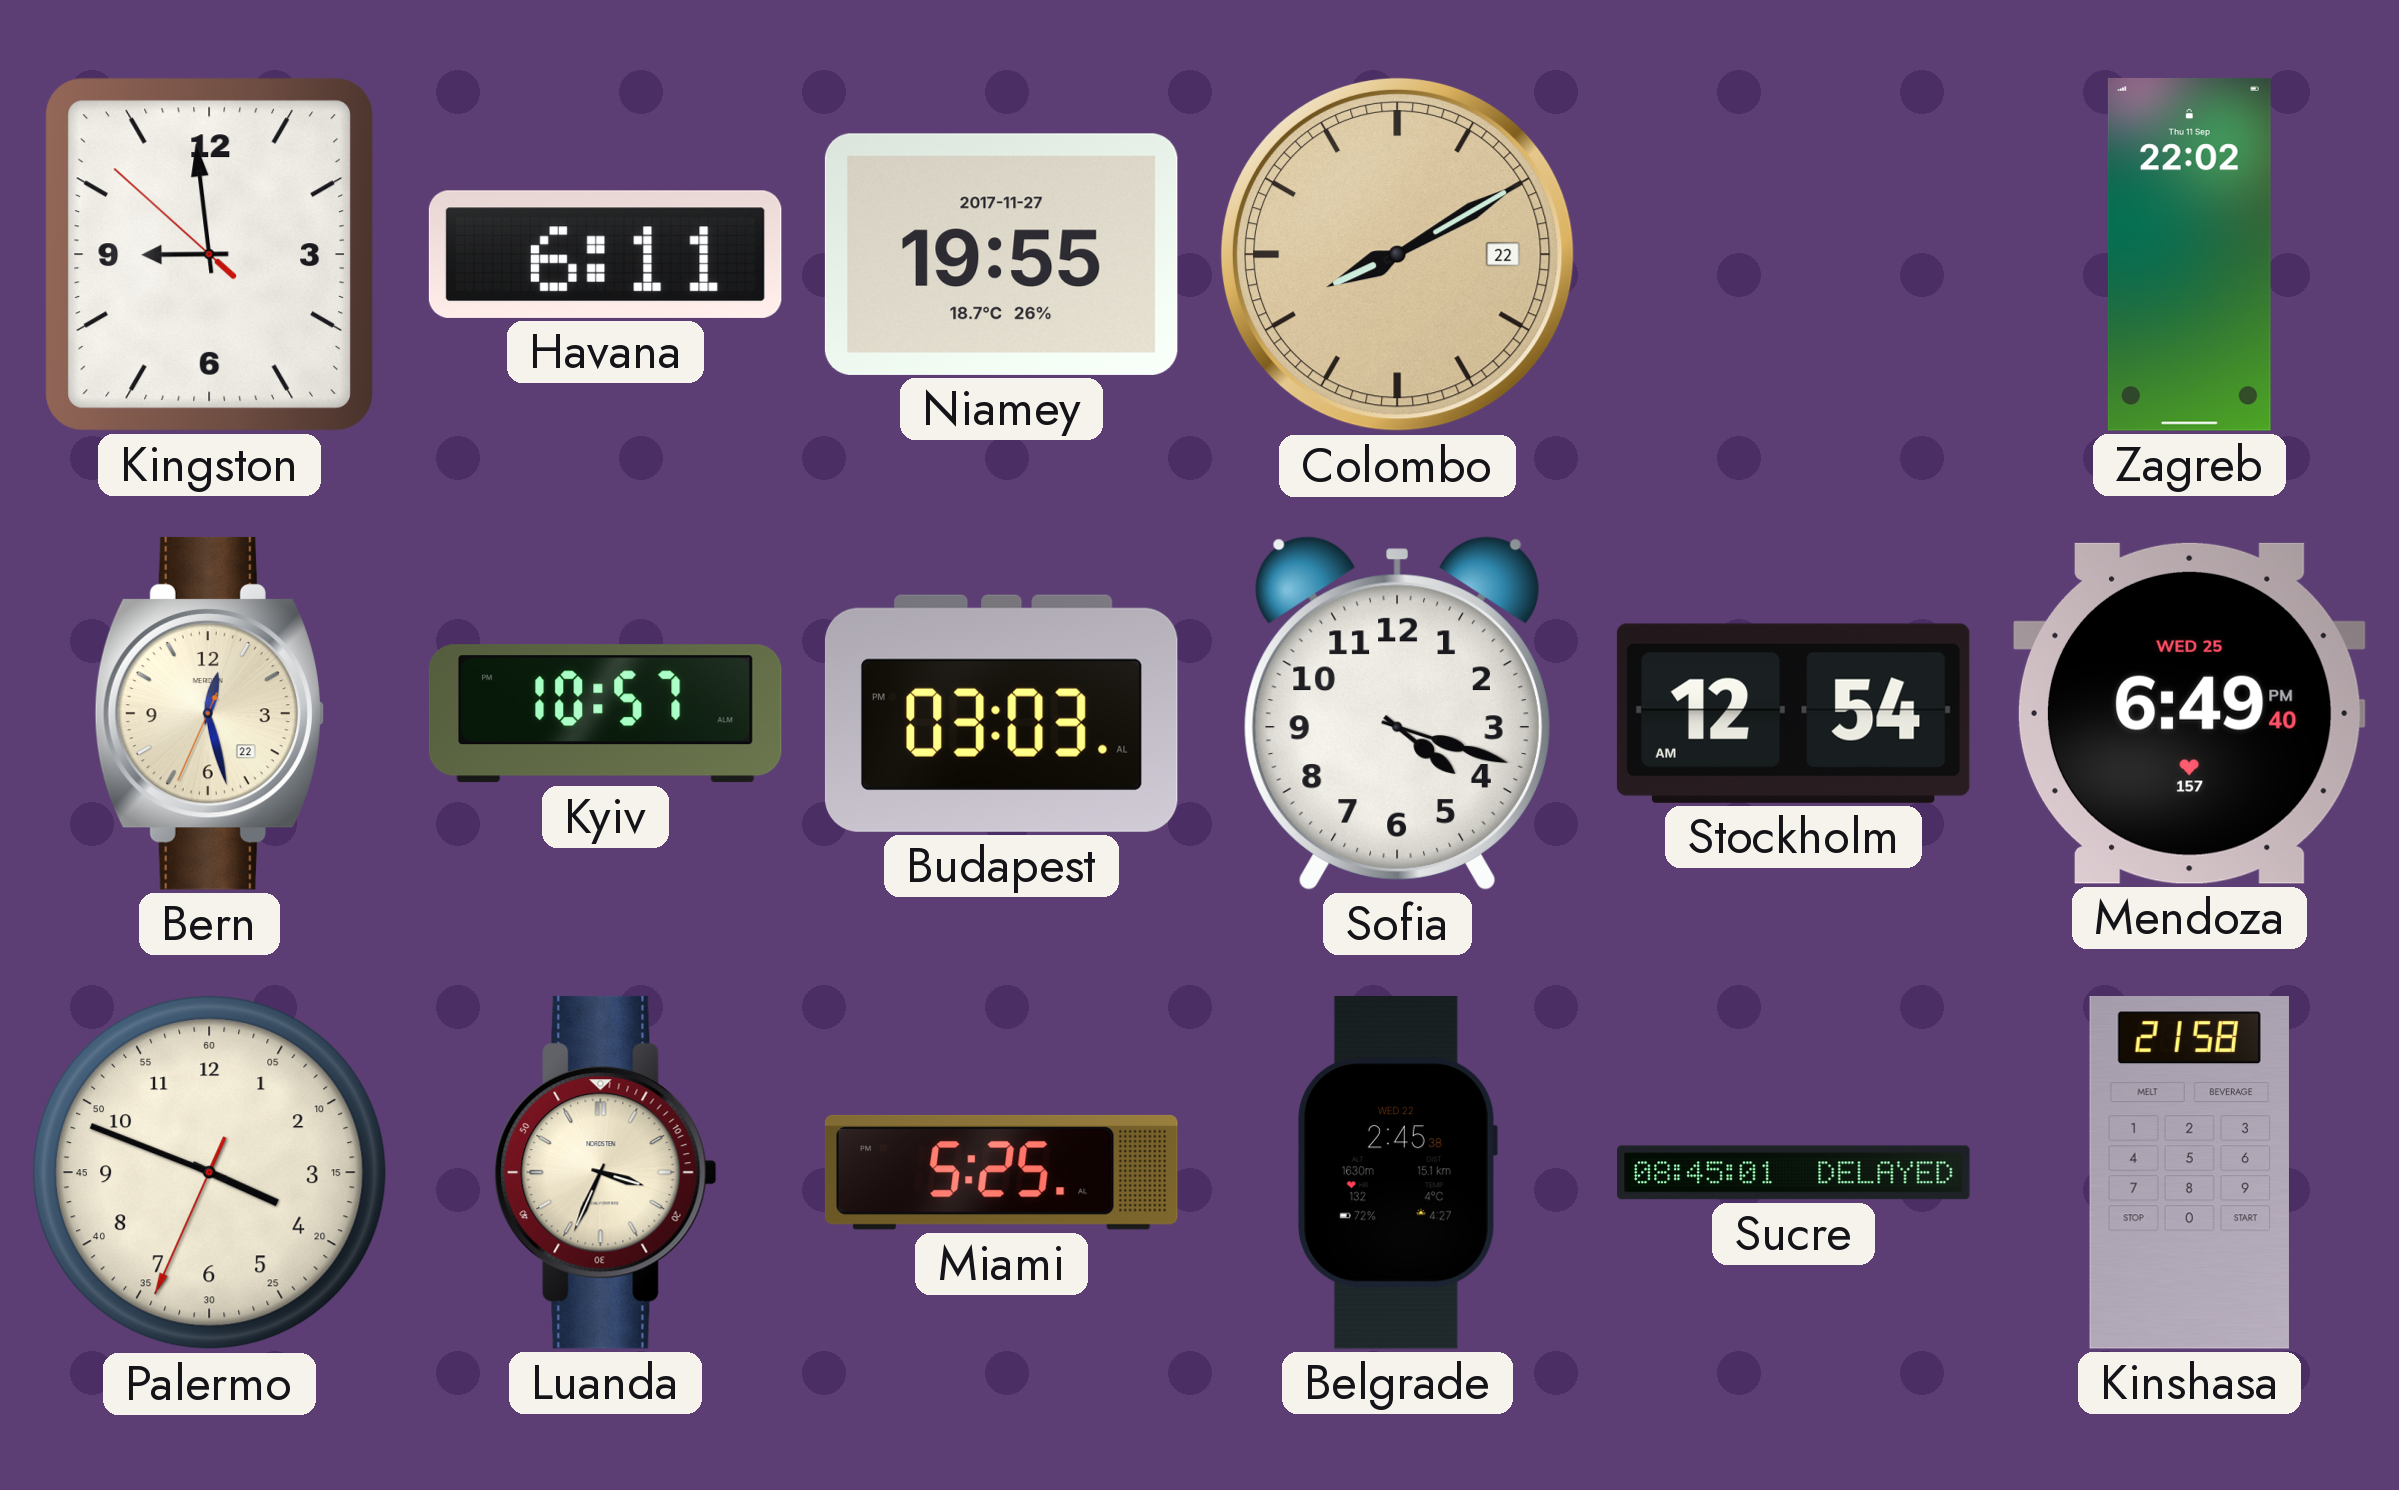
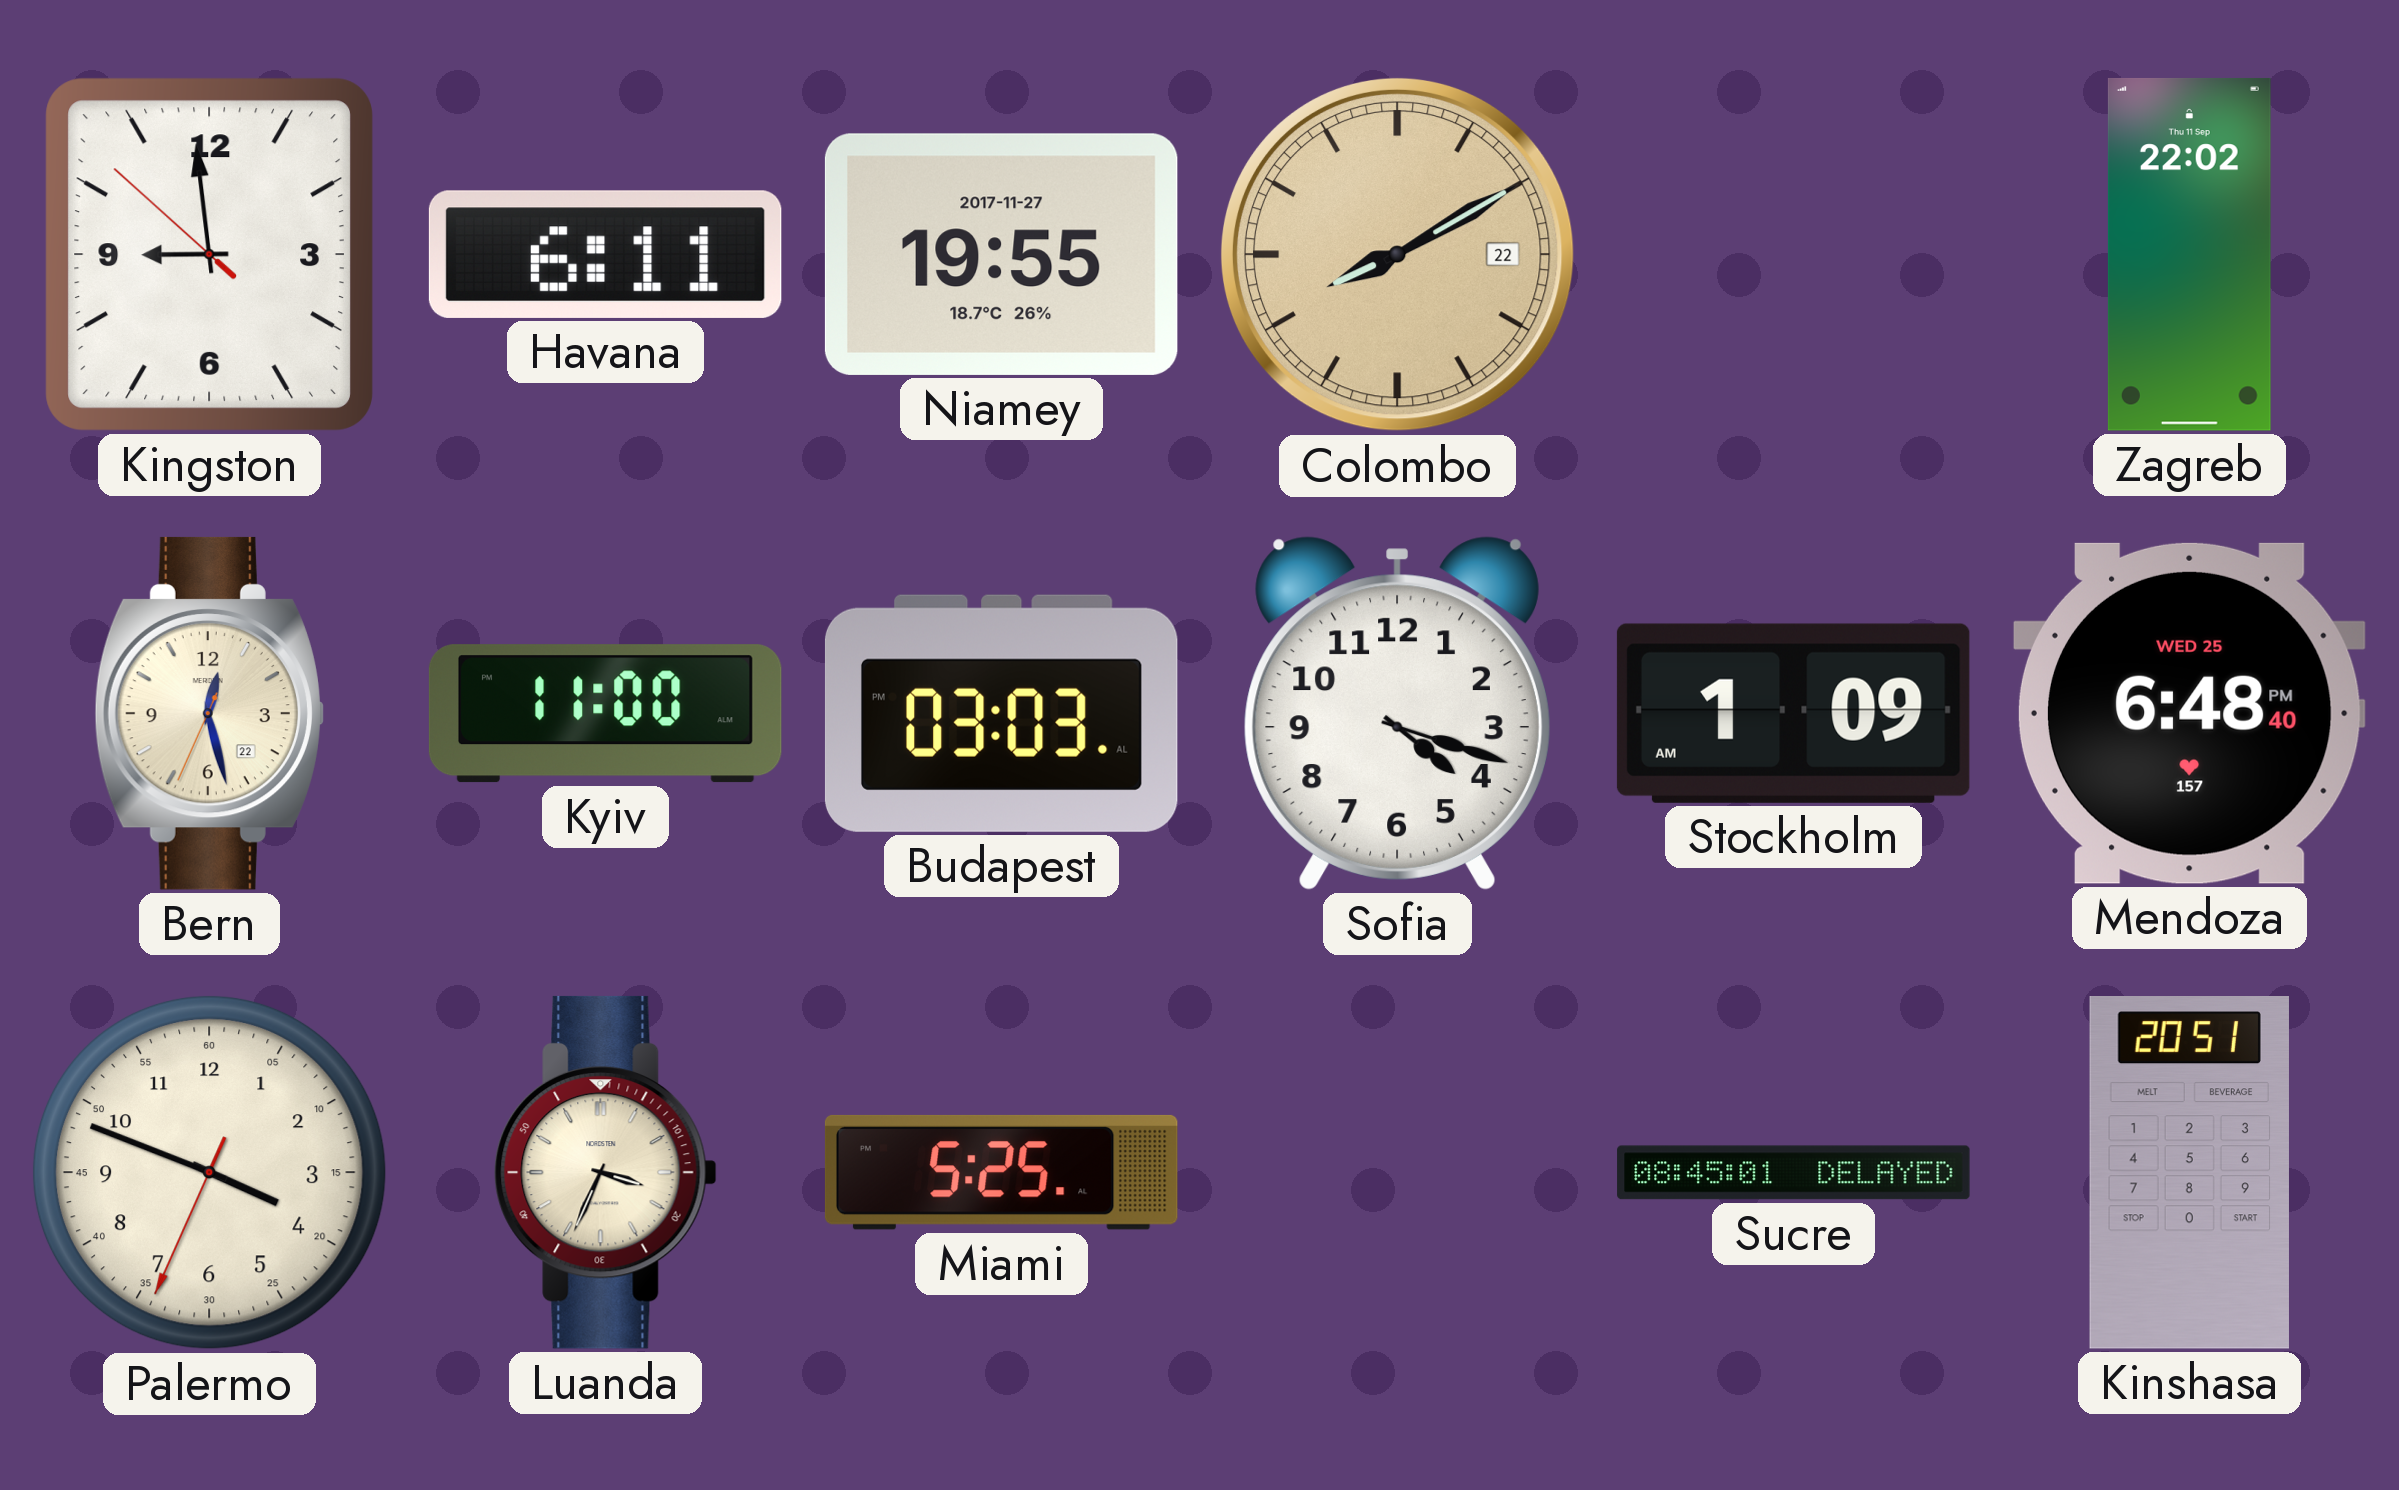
Kyiv: 10:57 -> 11:00 (605, 714)
Stockholm: 12:54 -> 1:09 (1793, 713)
Mendoza: 6:49 -> 6:48 (2189, 713)
Belgrade: 2:45 -> none (1397, 1172)
Kinshasa: 21:58 -> 20:51 (2189, 1173)
